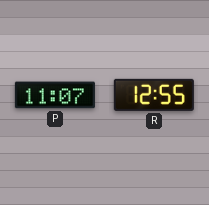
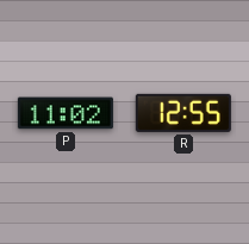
P: 11:07 -> 11:02 (66, 113)
